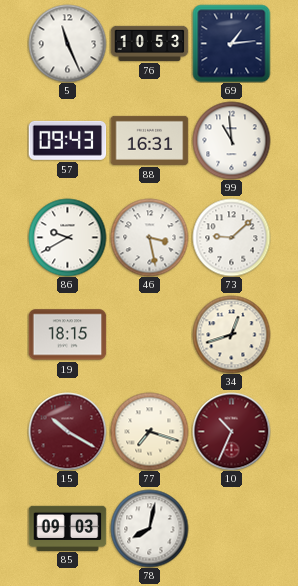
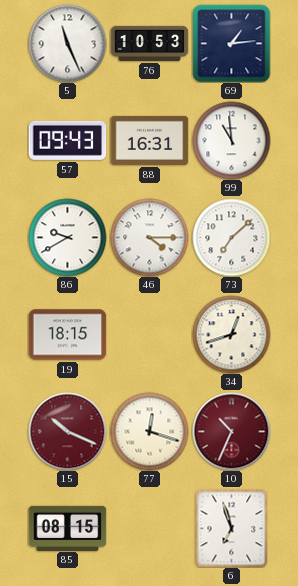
46: 3:28 -> 4:15 (149, 237)
73: 9:08 -> 7:08 (231, 237)
15: 10:20 -> 10:19 (67, 431)
77: 7:18 -> 12:18 (149, 431)
85: 09:03 -> 08:15 (67, 528)
78: 8:02 -> none (149, 528)
6: none -> 6:57 (232, 528)
